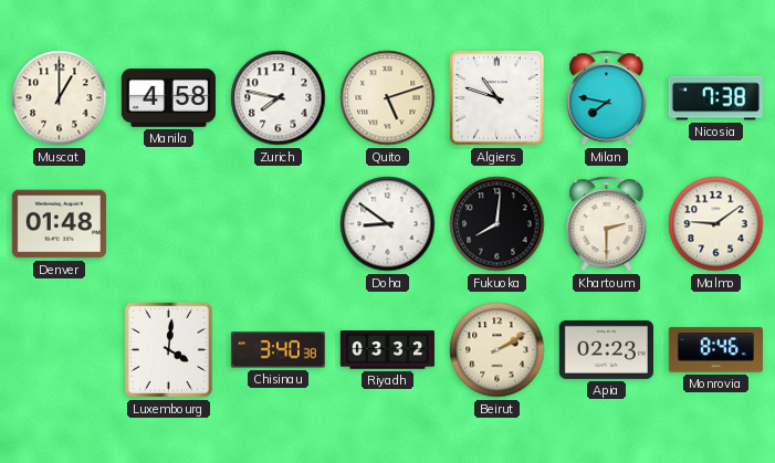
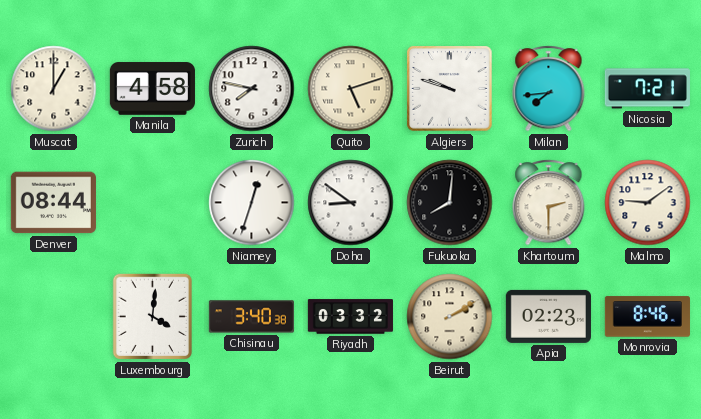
Algiers: 10:48 -> 9:48 (450, 89)
Milan: 7:47 -> 7:44 (549, 89)
Nicosia: 7:38 -> 7:21 (647, 89)
Denver: 01:48 -> 08:44 (53, 203)
Niamey: none -> 12:33 (252, 203)
